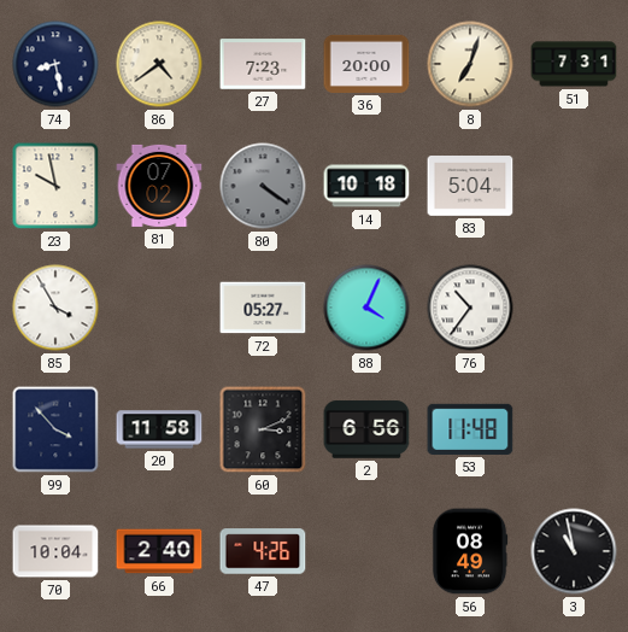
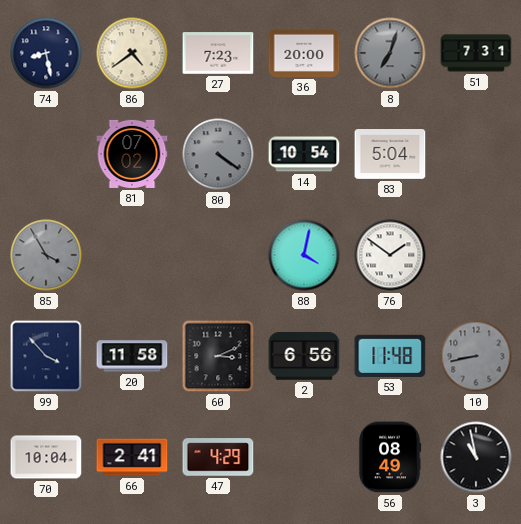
8 dial: cream -> grey (390, 53)
23: 9:58 -> none (55, 186)
14: 10:18 -> 10:54 (304, 154)
85 dial: white -> grey (46, 255)
72: 05:27 -> none (263, 308)
88: 4:04 -> 4:02 (304, 255)
76: 10:36 -> 1:51 (390, 255)
10: none -> 8:43 (476, 356)
66: 2:40 -> 2:41 (132, 457)
47: 4:26 -> 4:29 (218, 457)
